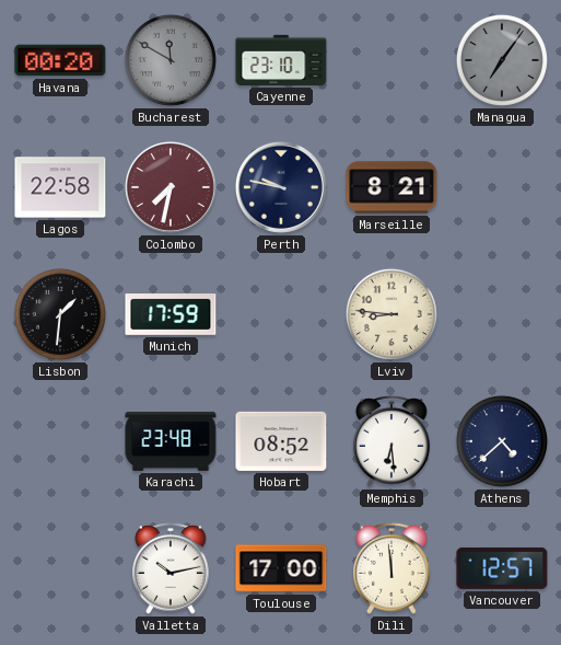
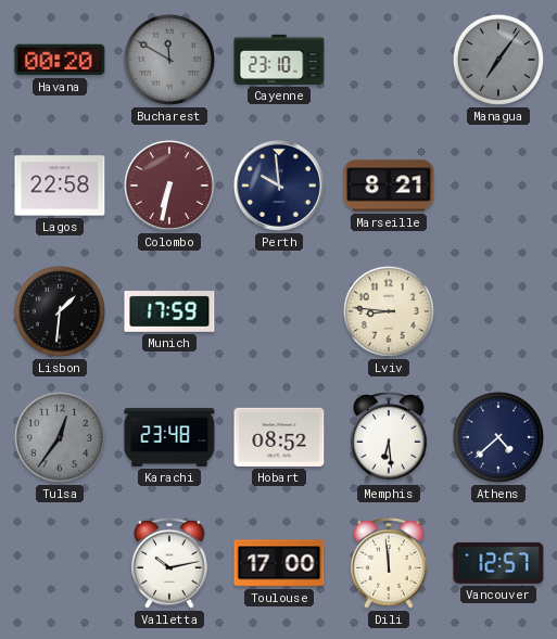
Colombo: 7:32 -> 6:32 (169, 186)
Perth: 9:47 -> 9:59 (279, 186)
Tulsa: none -> 12:36 (60, 437)
